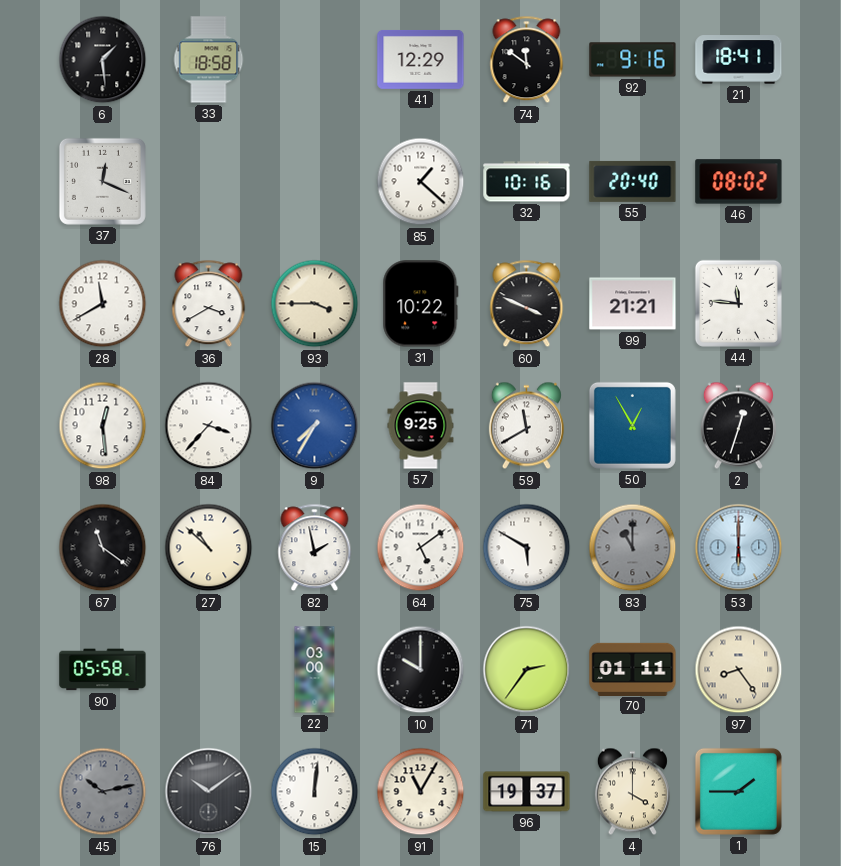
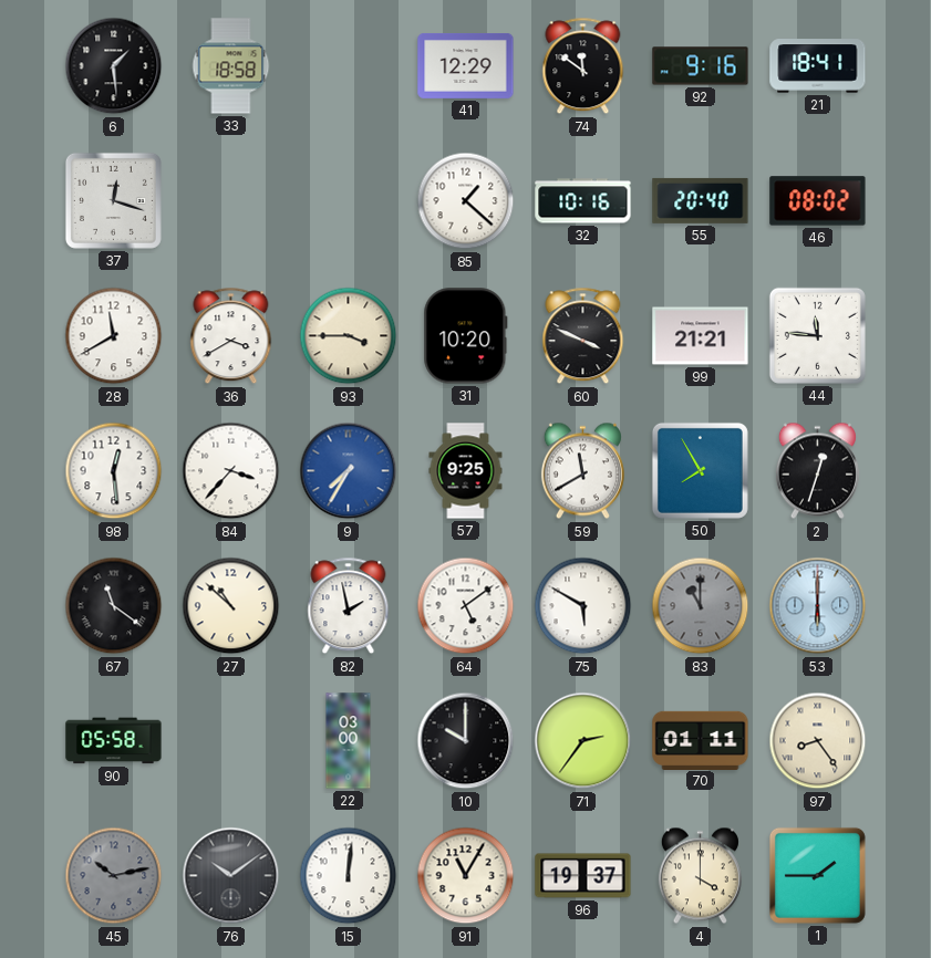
37: 12:19 -> 12:18 (113, 200)
31: 10:22 -> 10:20 (466, 336)
50: 12:55 -> 7:55 (700, 470)
